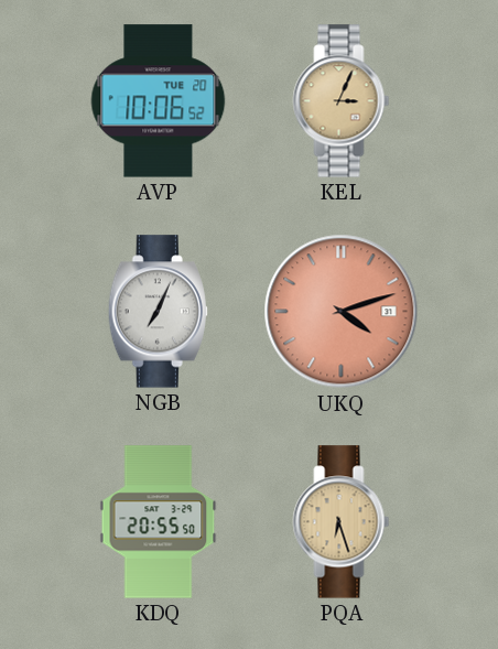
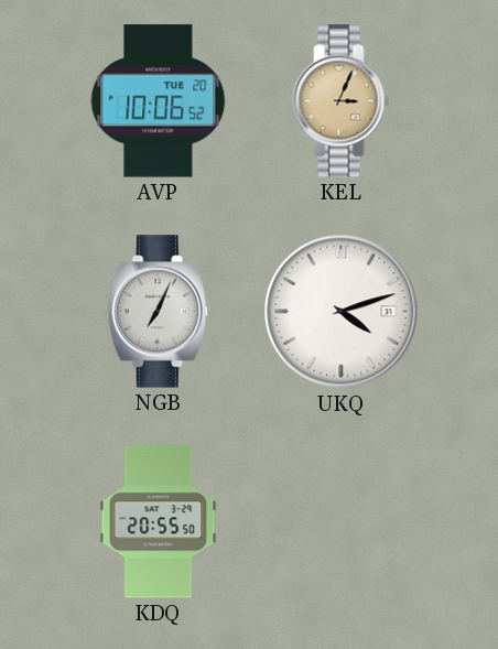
UKQ dial: salmon -> white (342, 312)
PQA: 6:27 -> none (342, 522)
